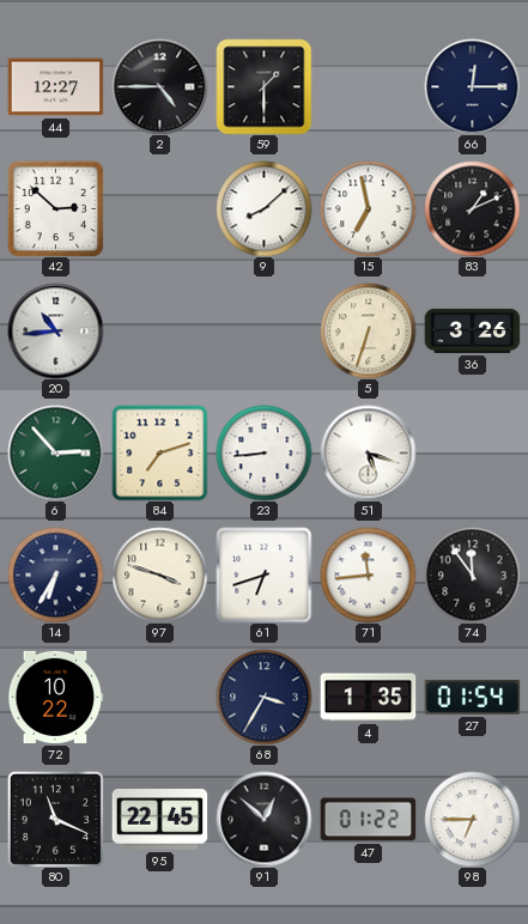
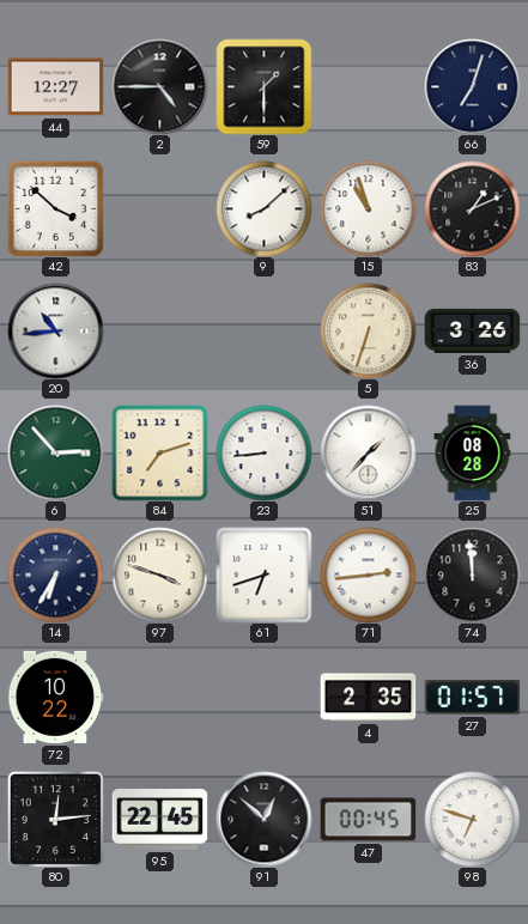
66: 12:15 -> 7:03 (472, 86)
42: 2:52 -> 3:52 (55, 208)
15: 6:58 -> 10:57 (368, 208)
51: 5:18 -> 1:37 (368, 452)
25: none -> 08:28 (473, 452)
71: 11:44 -> 2:44 (368, 575)
74: 11:54 -> 11:59 (472, 575)
68: 3:35 -> none (263, 697)
4: 1:35 -> 2:35 (368, 698)
27: 01:54 -> 01:57 (472, 698)
80: 11:19 -> 12:14 (55, 819)
47: 01:22 -> 00:45 (368, 820)
98: 6:45 -> 6:48 (472, 819)
